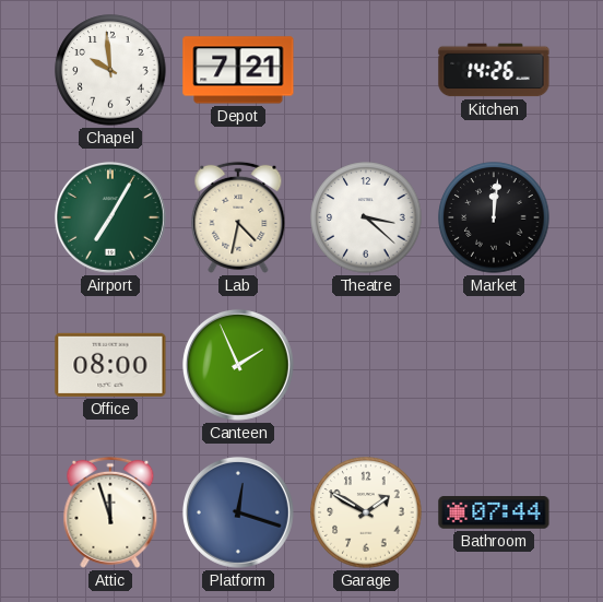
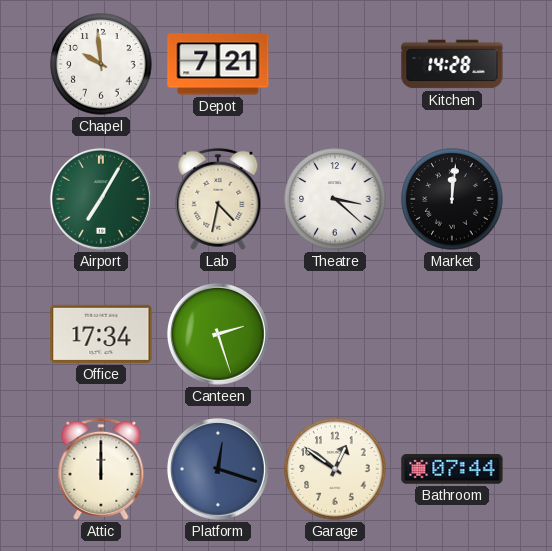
Kitchen: 14:26 -> 14:28 (452, 64)
Office: 08:00 -> 17:34 (101, 334)
Canteen: 1:56 -> 2:27 (218, 334)
Attic: 11:57 -> 12:00 (101, 469)
Garage: 1:50 -> 12:51 (335, 469)
